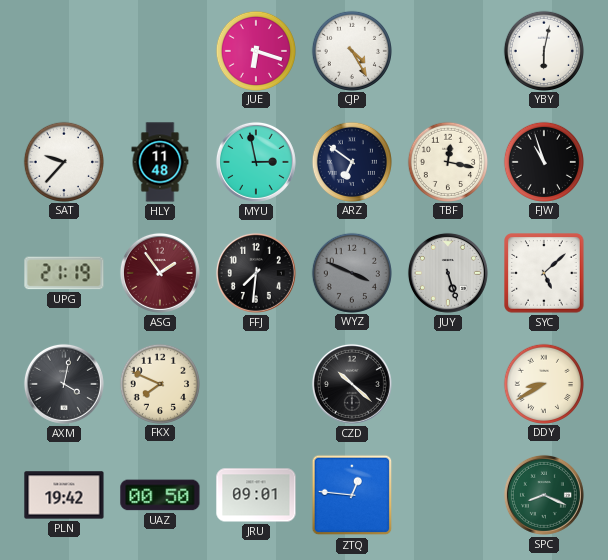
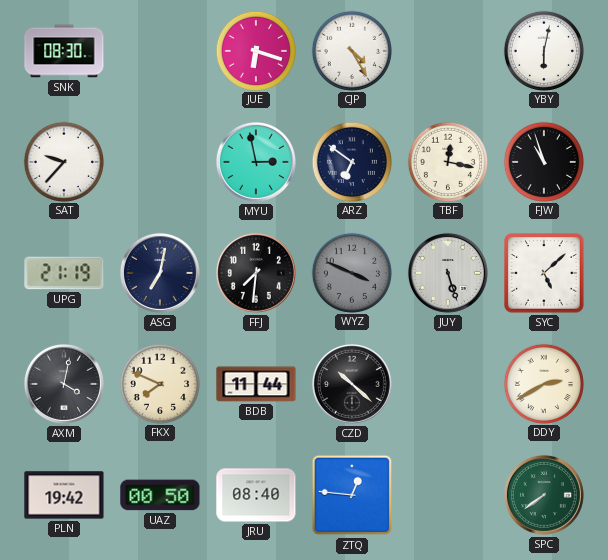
SNK: none -> 08:30 (64, 51)
HLY: 11:48 -> none (160, 162)
ASG: 1:54 -> 7:02 (160, 273)
ASG dial: burgundy -> navy (160, 273)
BDB: none -> 11:44 (256, 384)
DDY: 8:40 -> 2:40 (543, 383)
JRU: 09:01 -> 08:40 (256, 495)
SPC: 8:19 -> 7:39 (544, 495)
